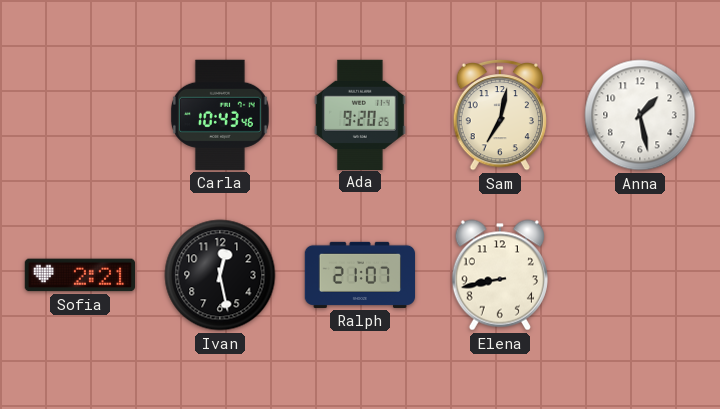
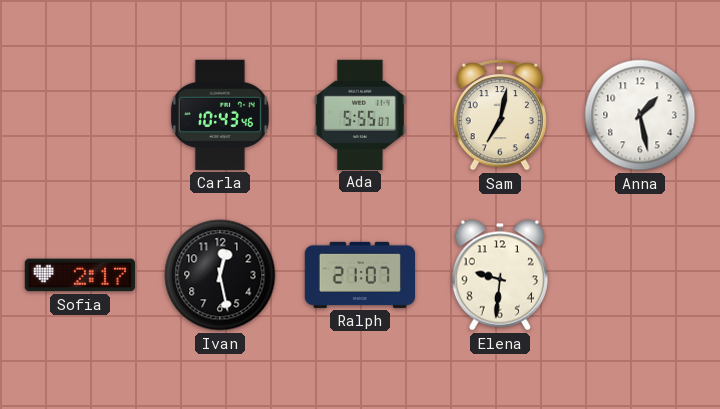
Ada: 9:20 -> 5:55 (360, 114)
Sofia: 2:21 -> 2:17 (79, 275)
Elena: 8:43 -> 9:31 (500, 275)
